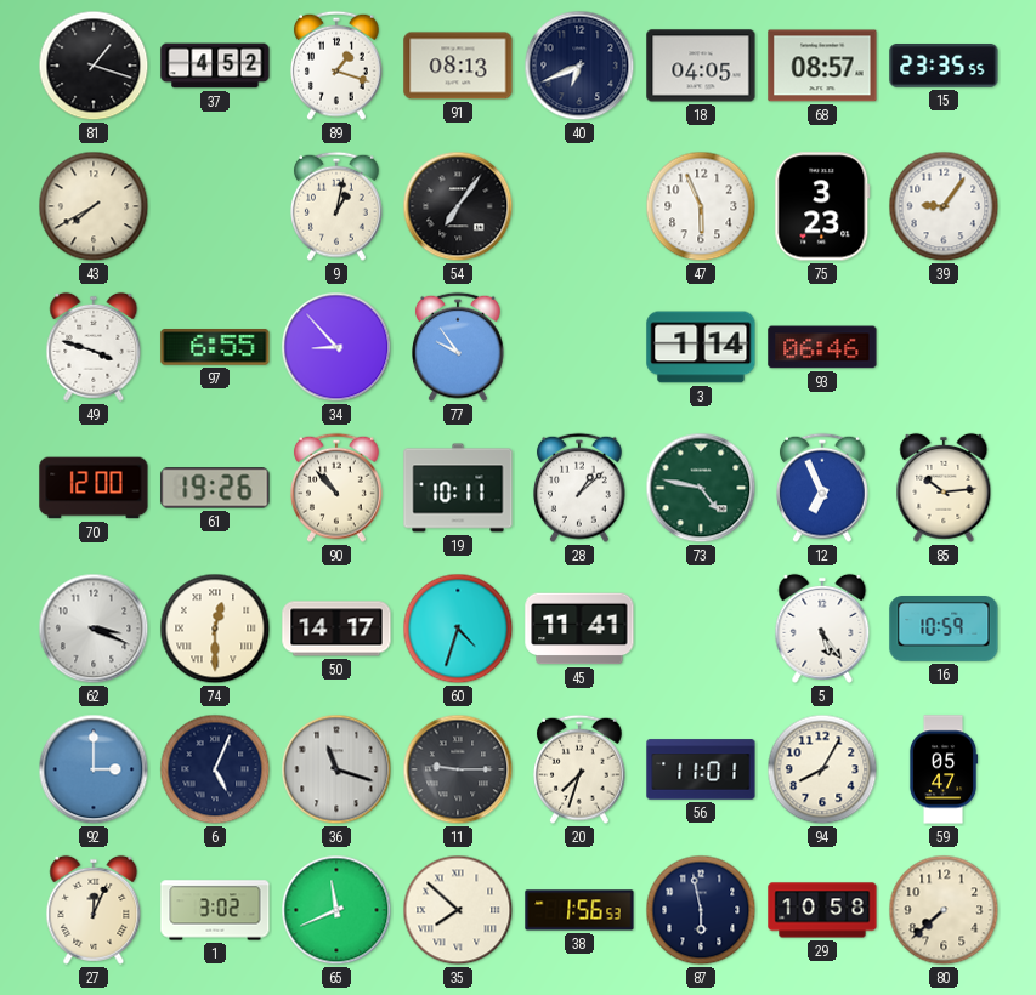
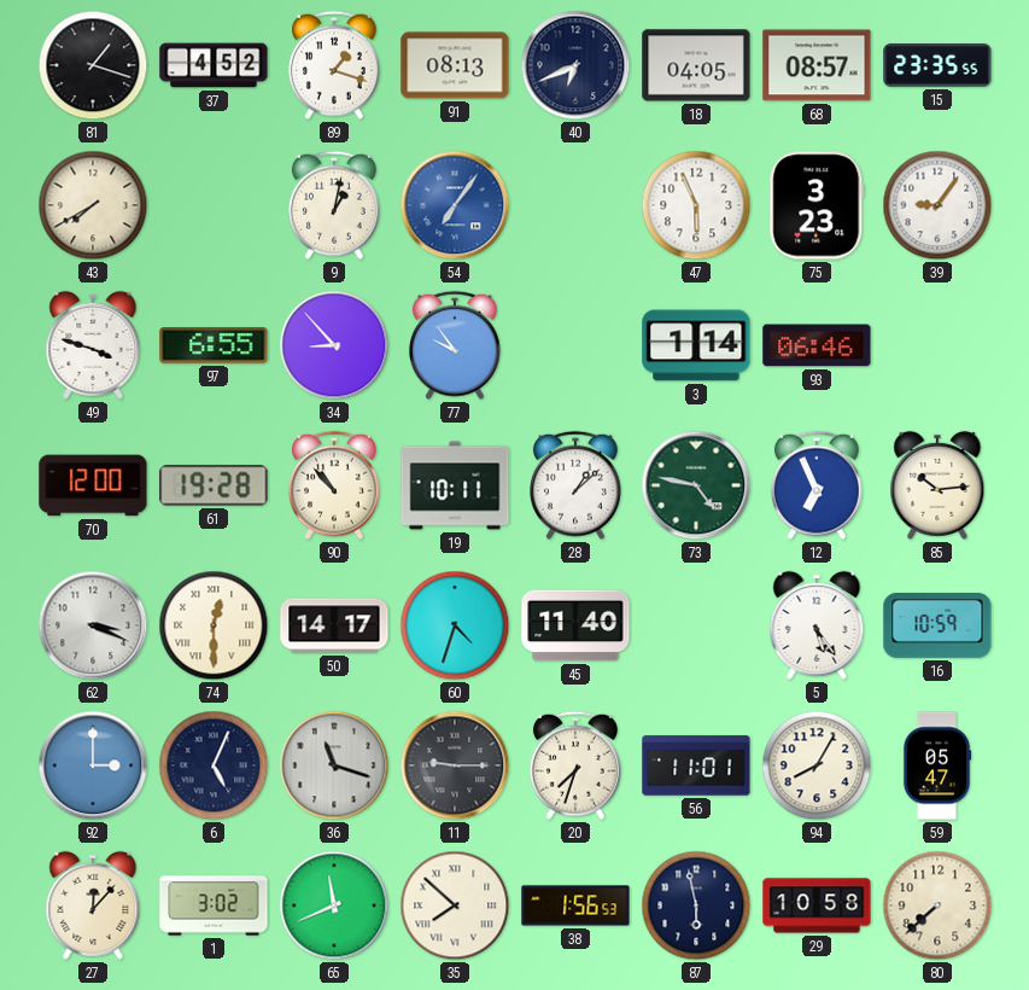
54 dial: black -> blue (455, 205)
61: 19:26 -> 19:28 (214, 485)
45: 11:41 -> 11:40 (575, 625)
27: 12:04 -> 12:07 (93, 905)
